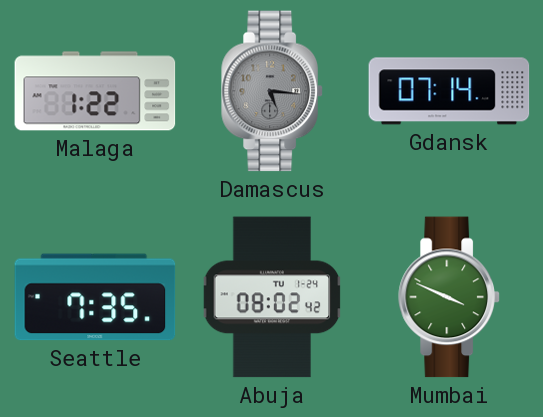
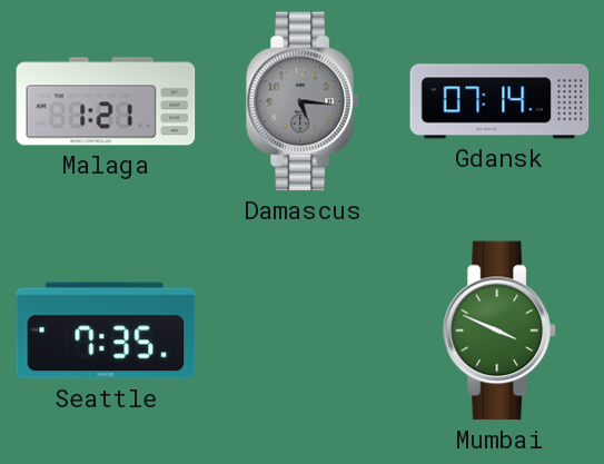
Malaga: 1:22 -> 1:21 (106, 101)
Abuja: 08:02 -> none (272, 297)
